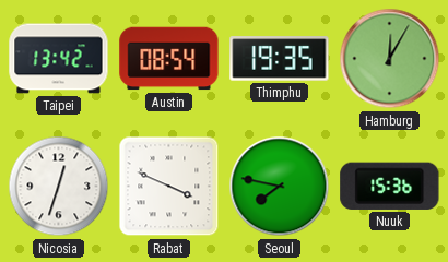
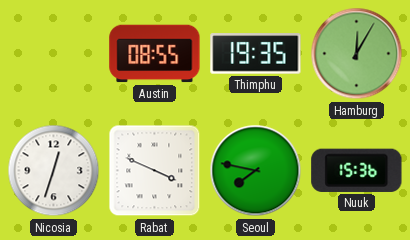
Taipei: 13:42 -> none (59, 59)
Austin: 08:54 -> 08:55 (155, 54)
